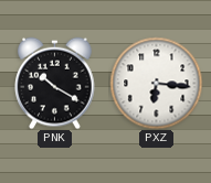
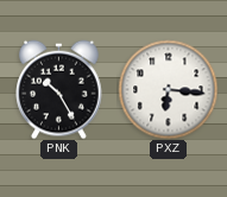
PNK: 10:20 -> 10:25 (59, 89)
